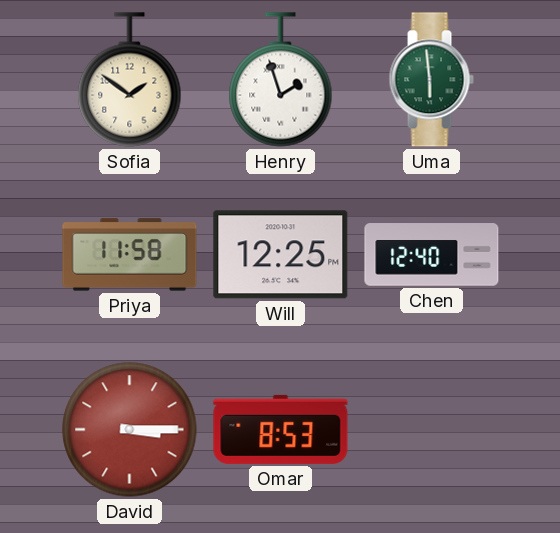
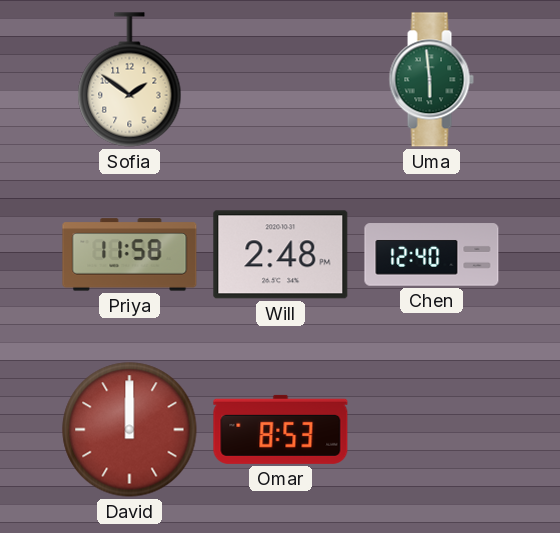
Henry: 1:57 -> none (281, 80)
Will: 12:25 -> 2:48 (281, 255)
David: 3:15 -> 12:00 (130, 430)
